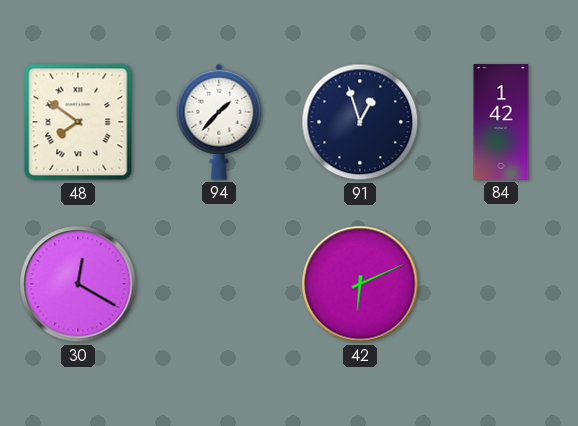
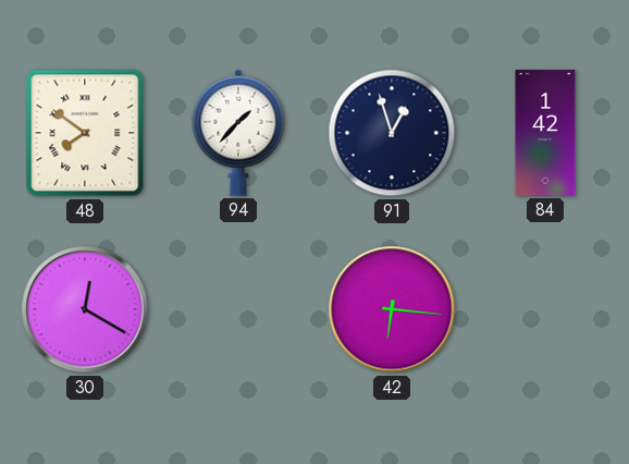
42: 6:11 -> 6:16 (392, 309)
